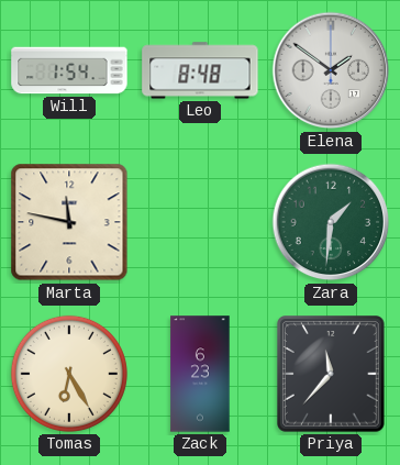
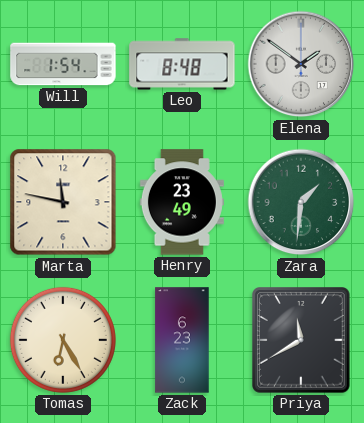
Henry: none -> 23:49 (182, 202)
Priya: 11:37 -> 11:40 (302, 341)
